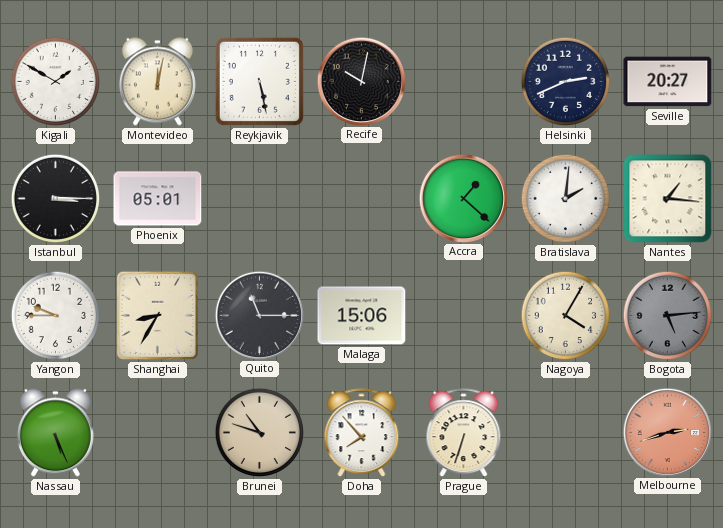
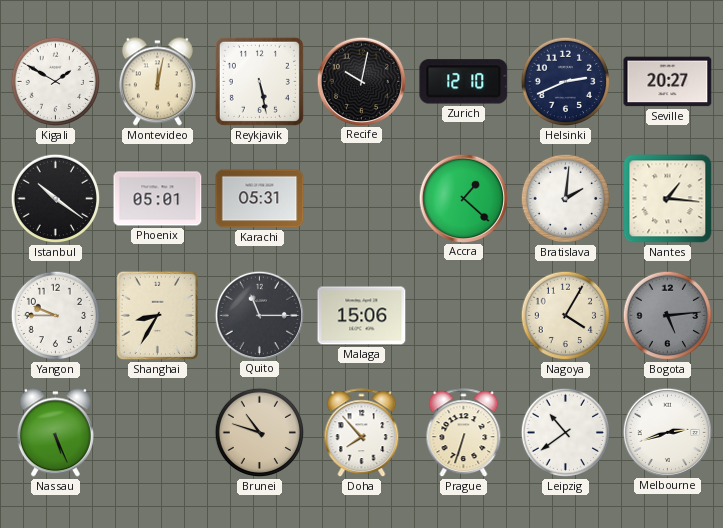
Zurich: none -> 12:10 (464, 82)
Istanbul: 3:15 -> 10:21 (56, 199)
Karachi: none -> 05:31 (260, 199)
Leipzig: none -> 10:39 (566, 433)
Melbourne dial: salmon -> white (667, 432)
